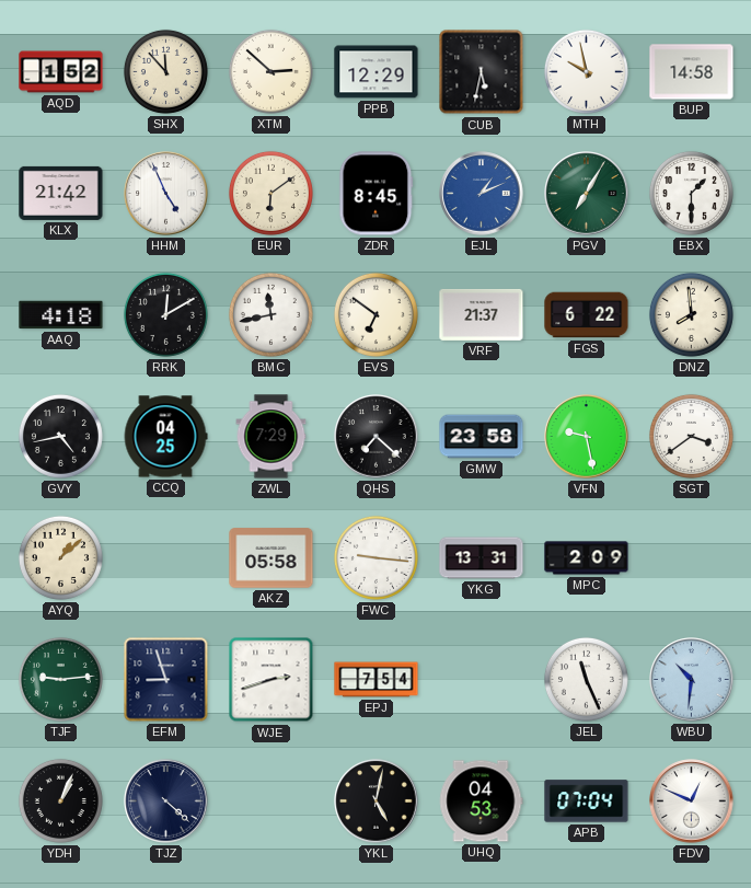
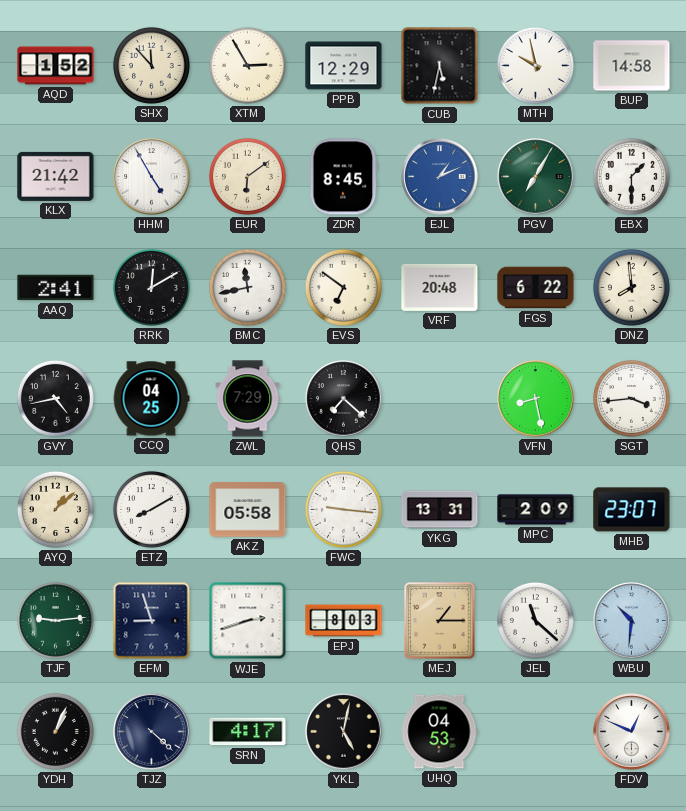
XTM: 2:52 -> 2:55 (247, 65)
HHM: 4:56 -> 4:55 (152, 177)
AAQ: 4:18 -> 2:41 (56, 288)
VRF: 21:37 -> 20:48 (440, 287)
GMW: 23:58 -> none (482, 437)
VFN: 9:28 -> 8:28 (536, 399)
SGT: 3:39 -> 3:44 (631, 398)
ETZ: none -> 8:10 (151, 509)
MHB: none -> 23:07 (632, 510)
EPJ: 7:54 -> 8:03 (344, 621)
MEJ: none -> 1:15 (440, 621)
JEL: 11:26 -> 11:22 (535, 620)
SRN: none -> 4:17 (248, 732)
APB: 07:04 -> none (587, 801)
